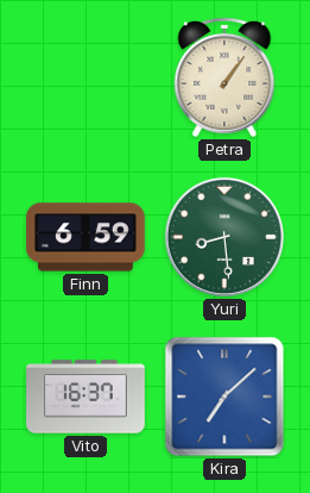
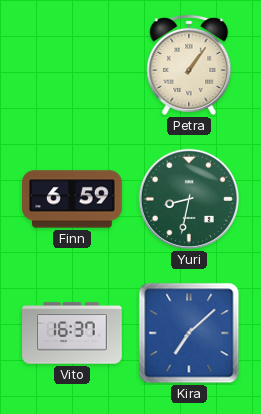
Yuri: 8:29 -> 8:32 (189, 199)
